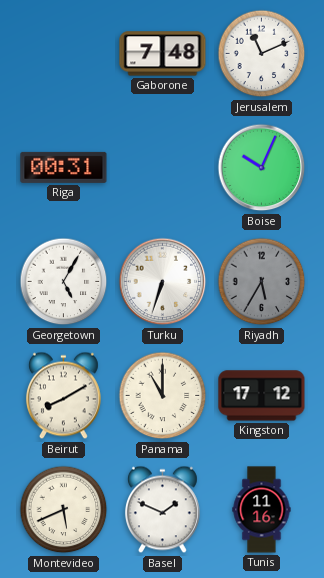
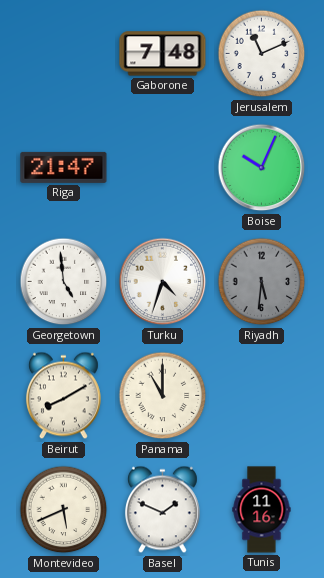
Riga: 00:31 -> 21:47 (64, 167)
Georgetown: 5:05 -> 4:59 (64, 282)
Turku: 6:33 -> 4:33 (163, 282)
Riyadh: 5:35 -> 5:31 (262, 282)
Kingston: 17:12 -> none (262, 396)
